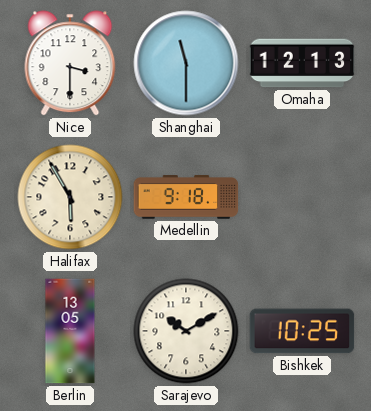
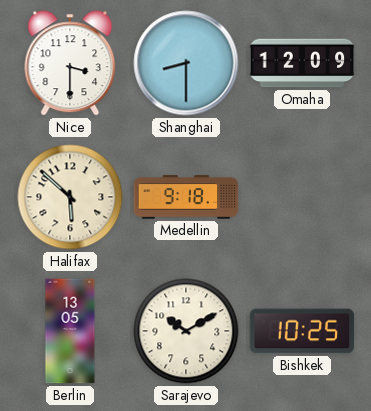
Shanghai: 11:30 -> 8:30 (186, 63)
Omaha: 12:13 -> 12:09 (302, 63)
Halifax: 5:55 -> 5:52 (70, 197)
